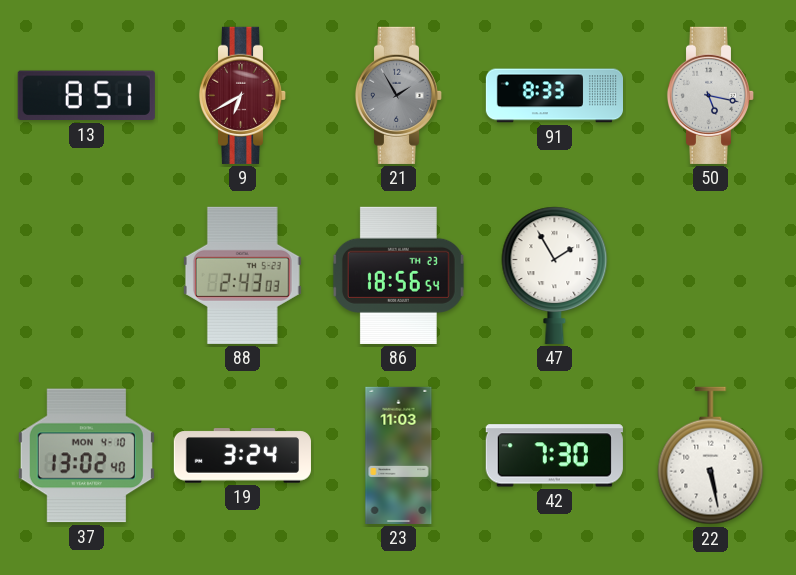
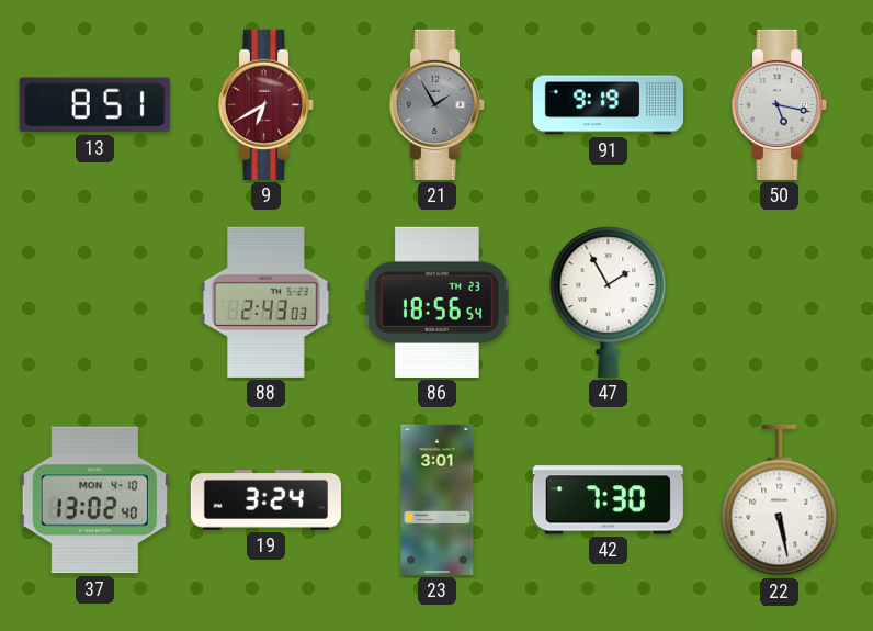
91: 8:33 -> 9:19 (608, 105)
23: 11:03 -> 3:01 (438, 499)
